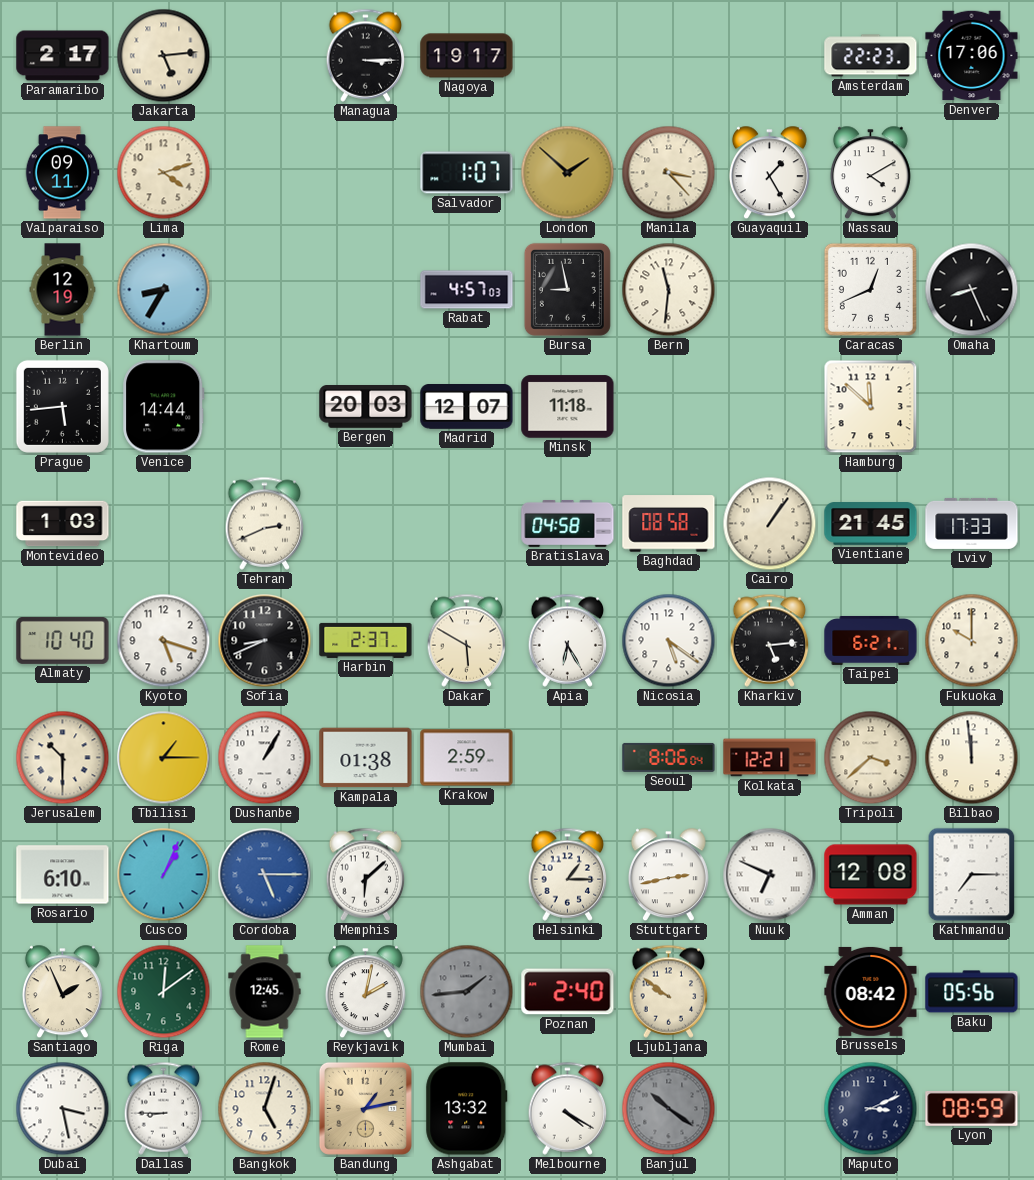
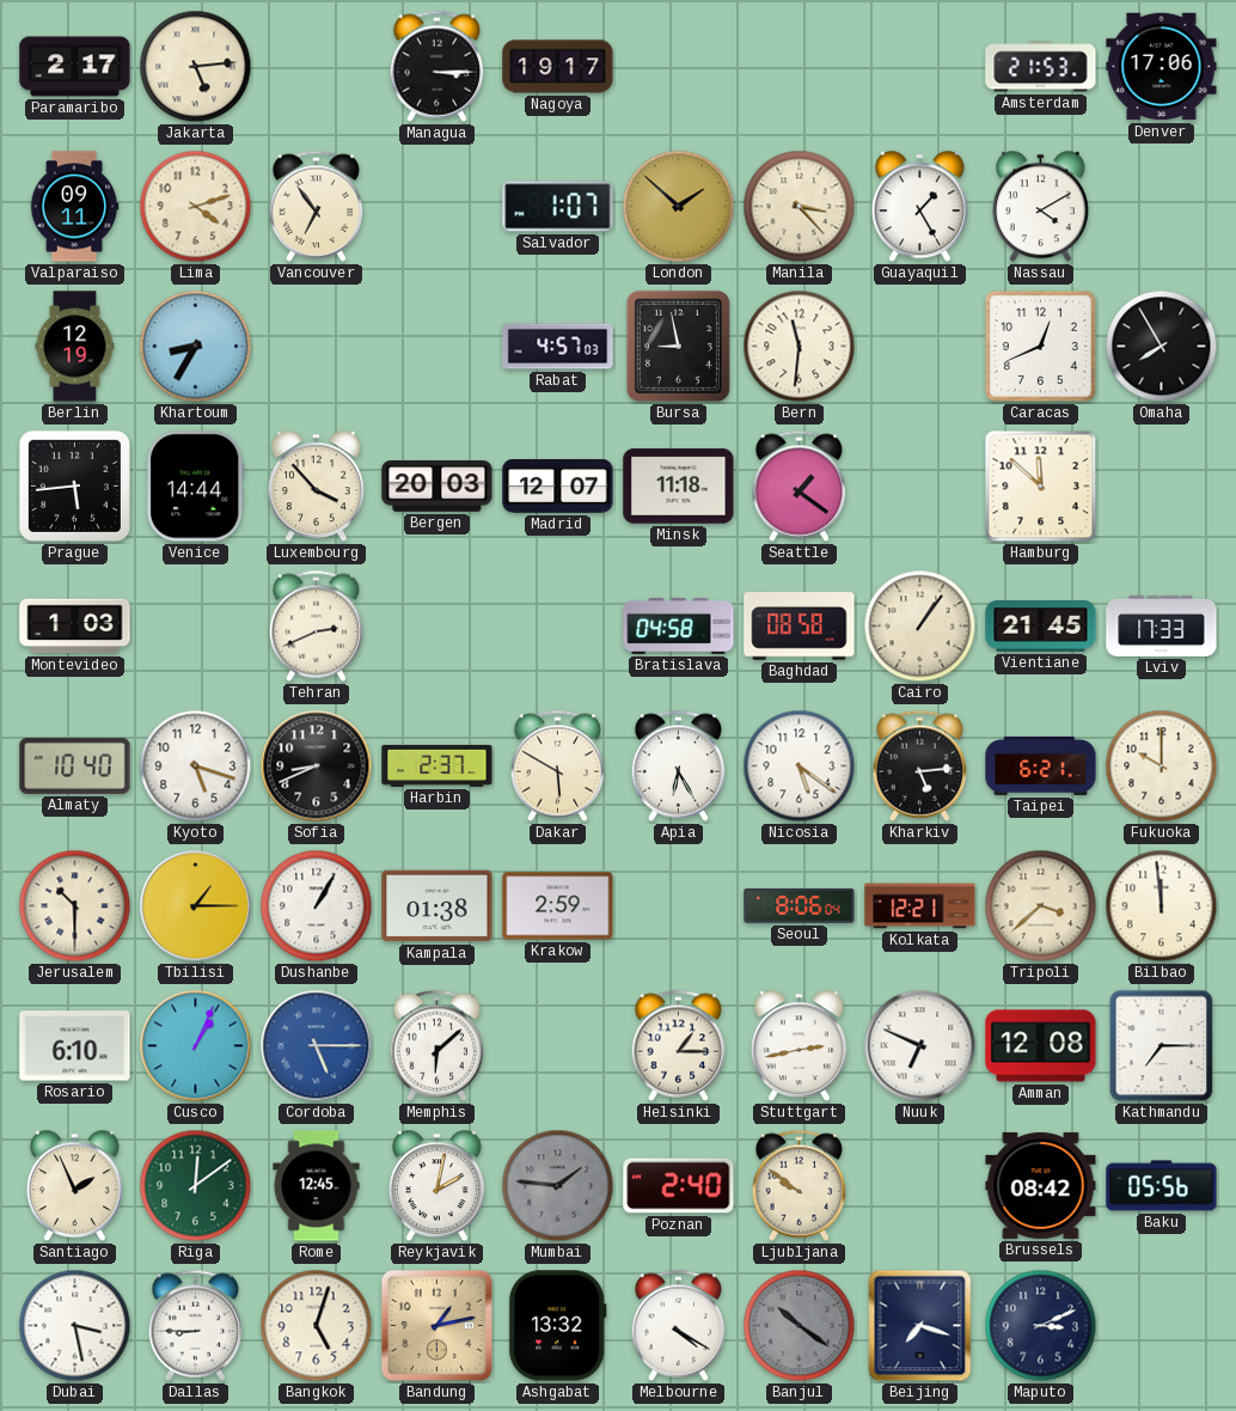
Amsterdam: 22:23 -> 21:53 (1041, 67)
Vancouver: none -> 6:54 (317, 206)
Omaha: 8:26 -> 7:55 (1162, 347)
Luxembourg: none -> 3:53 (316, 487)
Seattle: none -> 1:21 (800, 485)
Mumbai: 1:44 -> 1:46 (558, 1186)
Beijing: none -> 7:18 (920, 1326)
Lyon: 08:59 -> none (972, 1108)
